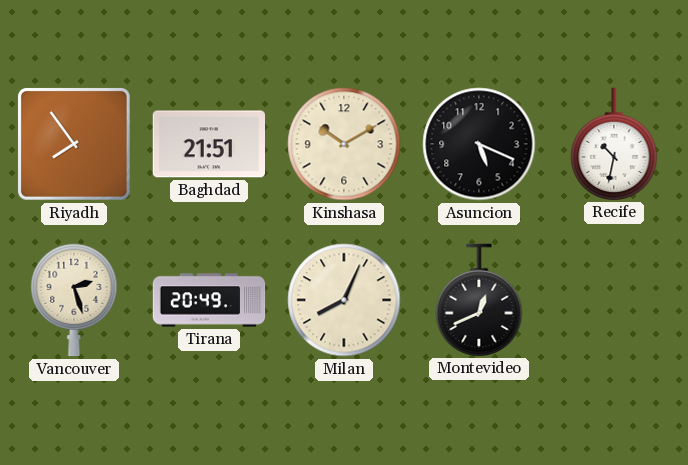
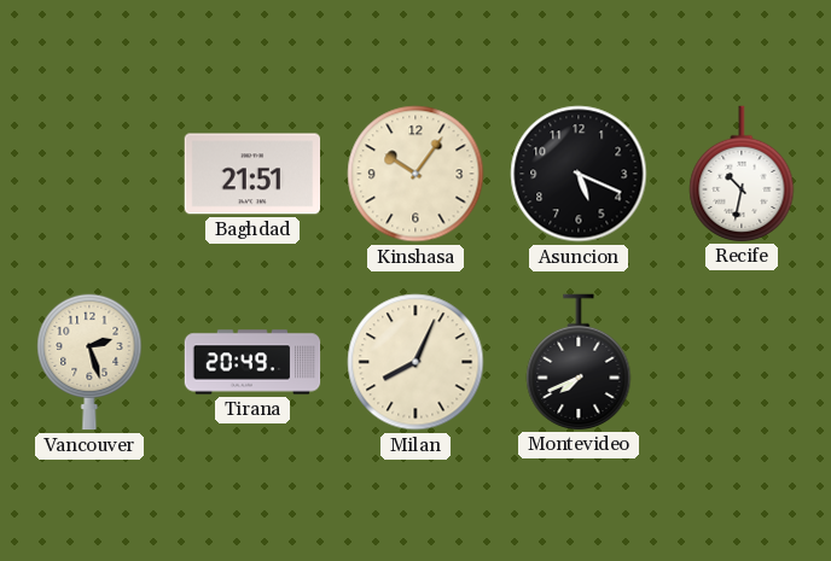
Riyadh: 7:54 -> none (74, 144)
Kinshasa: 10:10 -> 10:06 (415, 174)
Montevideo: 12:41 -> 7:41 (579, 362)
